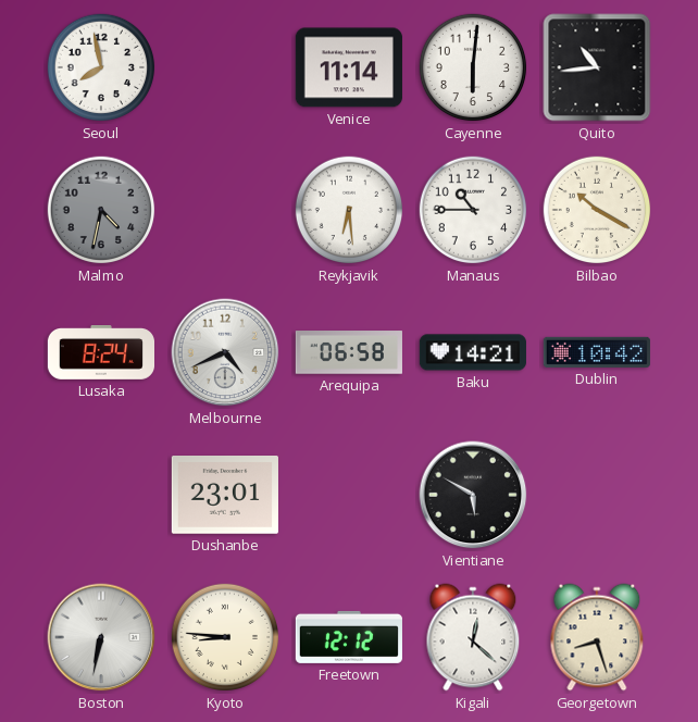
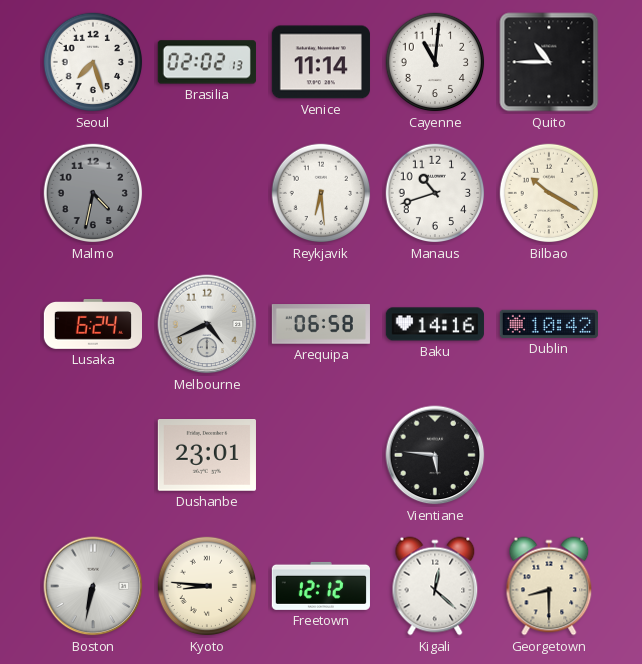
Seoul: 7:58 -> 7:27 (93, 62)
Brasilia: none -> 02:02 (207, 62)
Cayenne: 6:01 -> 11:01 (435, 62)
Quito: 10:44 -> 10:45 (549, 62)
Manaus: 10:45 -> 10:42 (435, 193)
Lusaka: 8:24 -> 6:24 (92, 325)
Baku: 14:21 -> 14:16 (435, 324)
Vientiane: 5:50 -> 5:46 (435, 455)
Georgetown: 8:27 -> 8:30 (549, 586)
